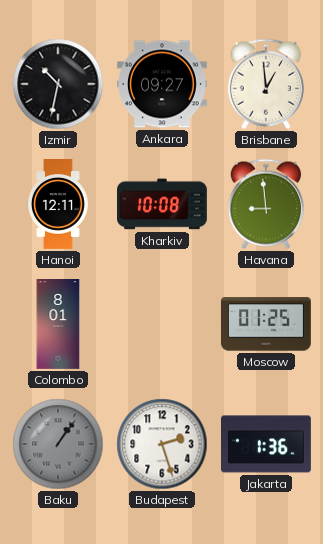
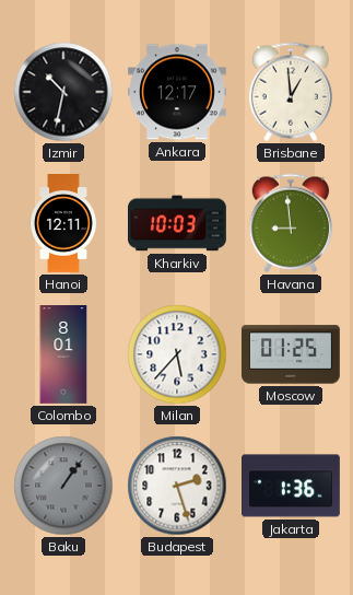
Ankara: 09:27 -> 12:17 (178, 92)
Kharkiv: 10:08 -> 10:03 (178, 223)
Milan: none -> 5:37 (177, 354)
